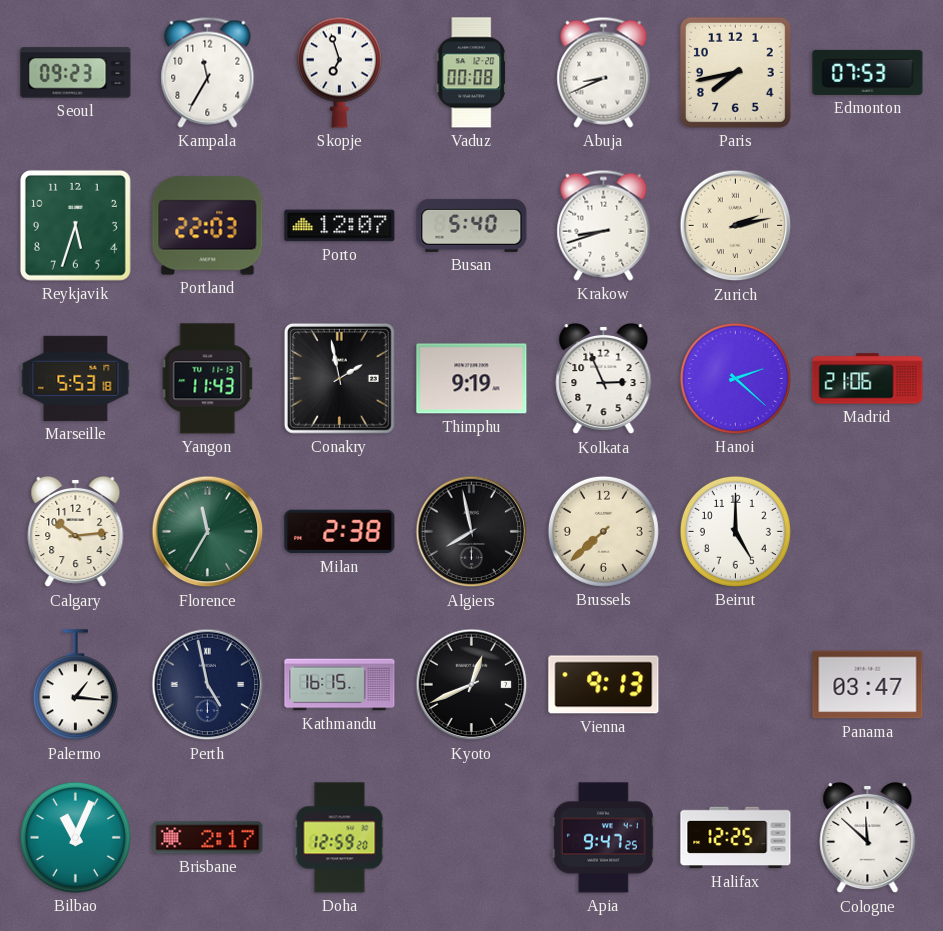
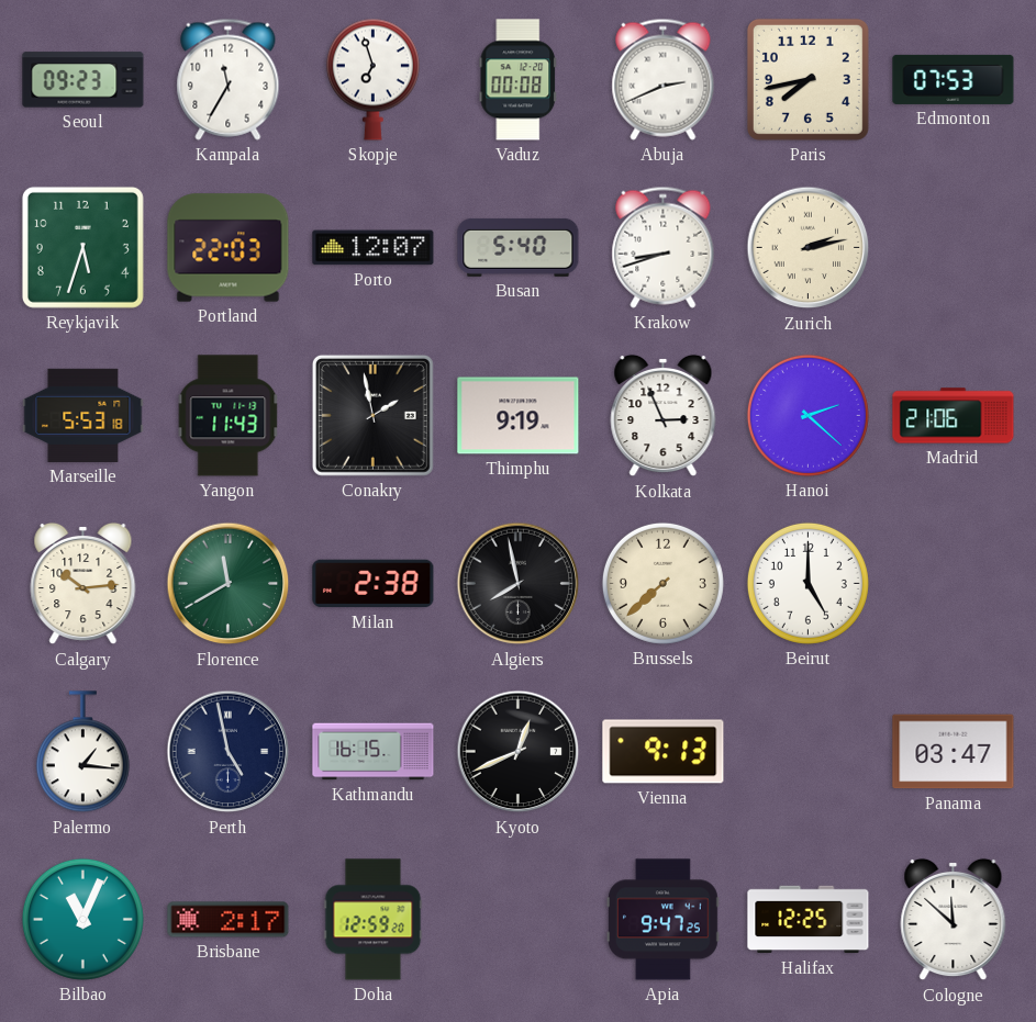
Abuja: 8:41 -> 2:41 (664, 79)
Florence: 11:35 -> 11:40 (229, 584)
